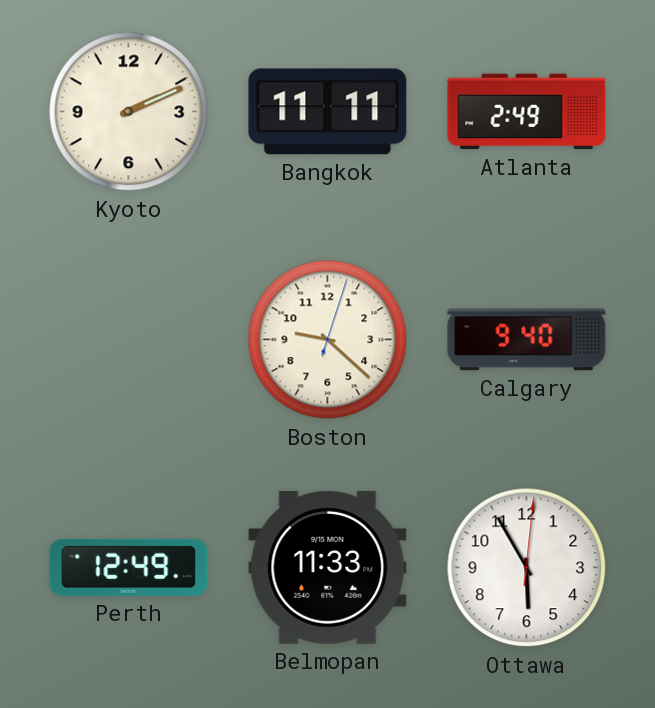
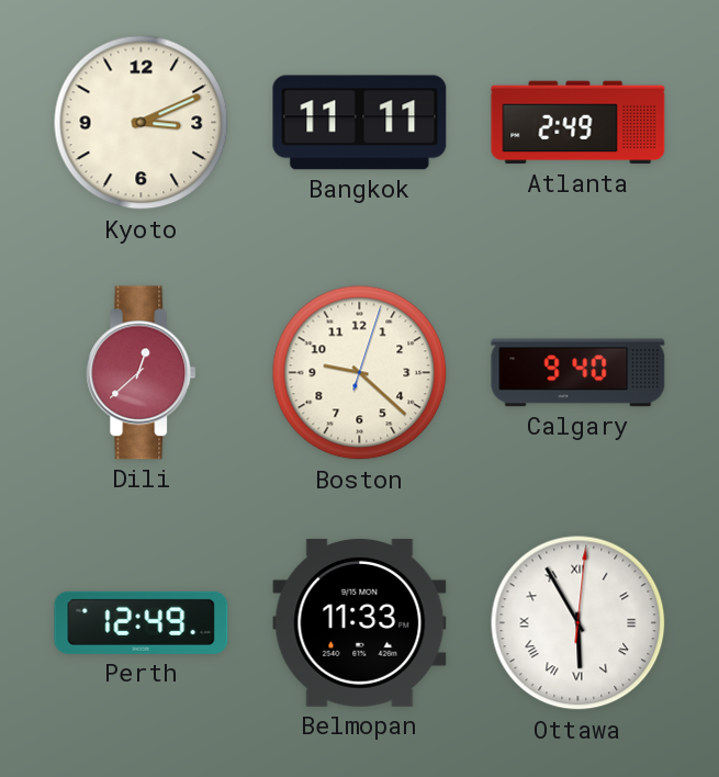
Kyoto: 2:11 -> 3:11 (142, 123)
Dili: none -> 12:38 (142, 373)
Ottawa numerals: Arabic -> Roman (578, 623)
